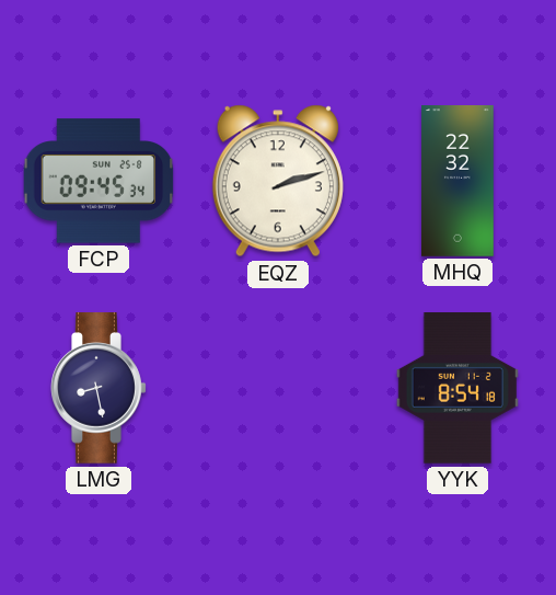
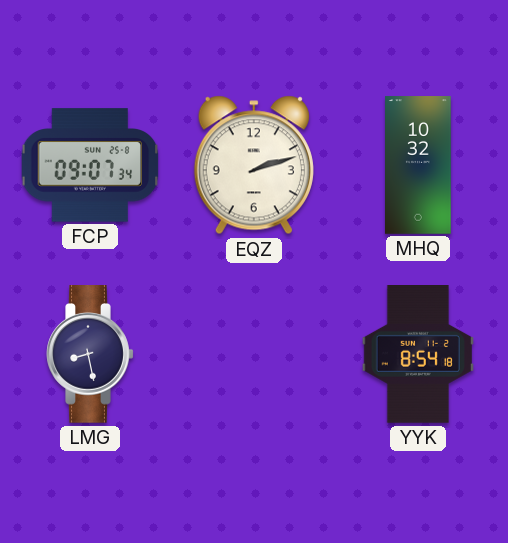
FCP: 09:45 -> 09:07 (90, 165)
MHQ: 22:32 -> 10:32 (419, 165)
